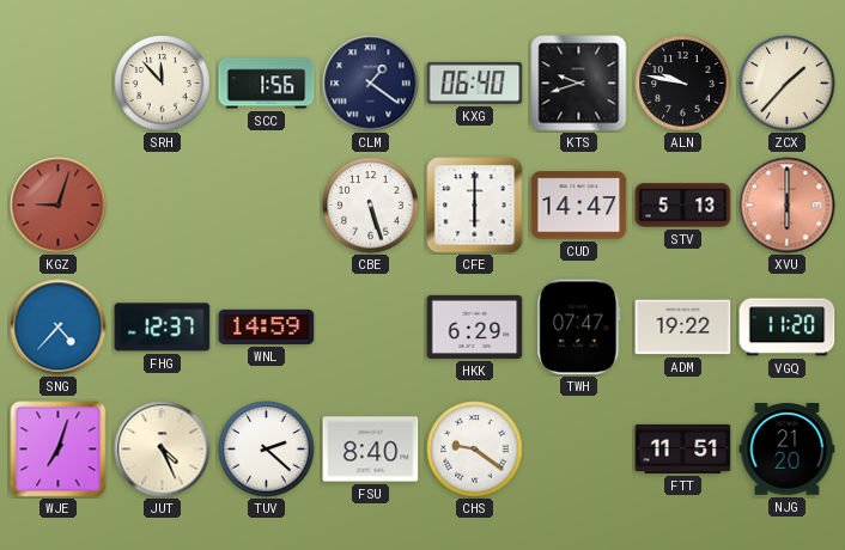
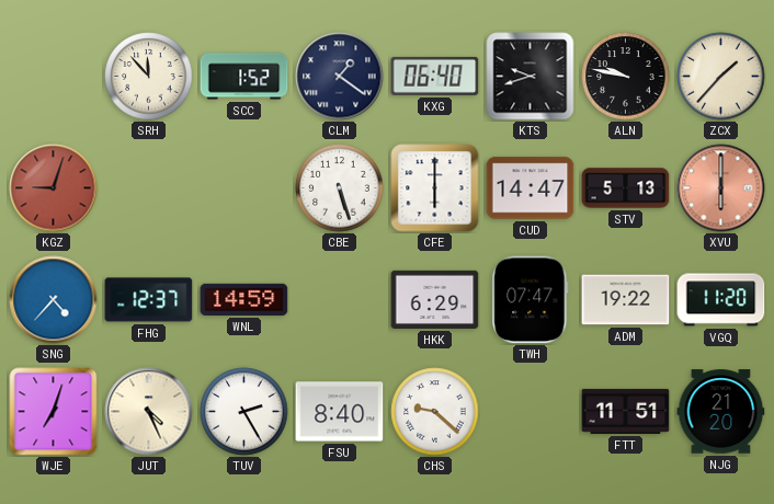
SCC: 1:56 -> 1:52 (244, 77)
TUV: 2:22 -> 2:25 (244, 412)
CHS: 9:21 -> 9:22 (435, 412)
